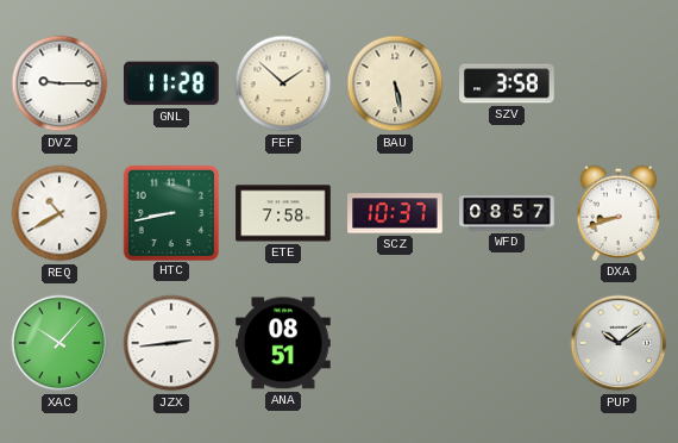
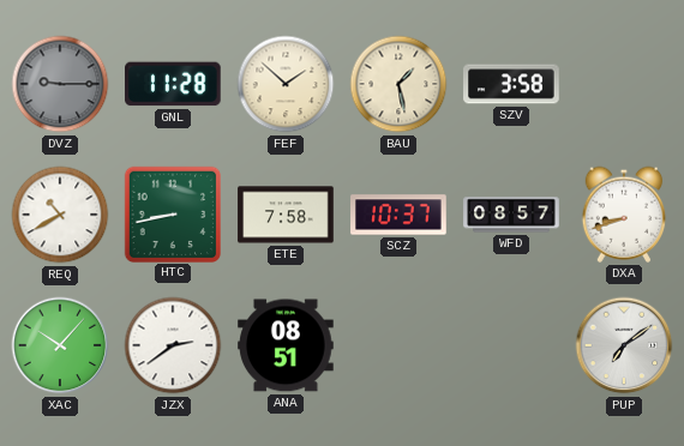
DVZ dial: white -> grey (60, 84)
BAU: 5:28 -> 1:28 (398, 84)
JZX: 2:44 -> 2:39 (173, 345)
PUP: 10:09 -> 7:09 (624, 345)
